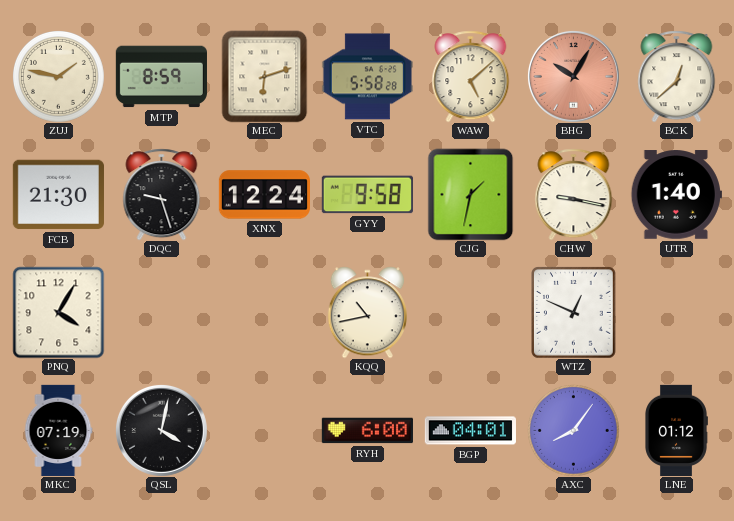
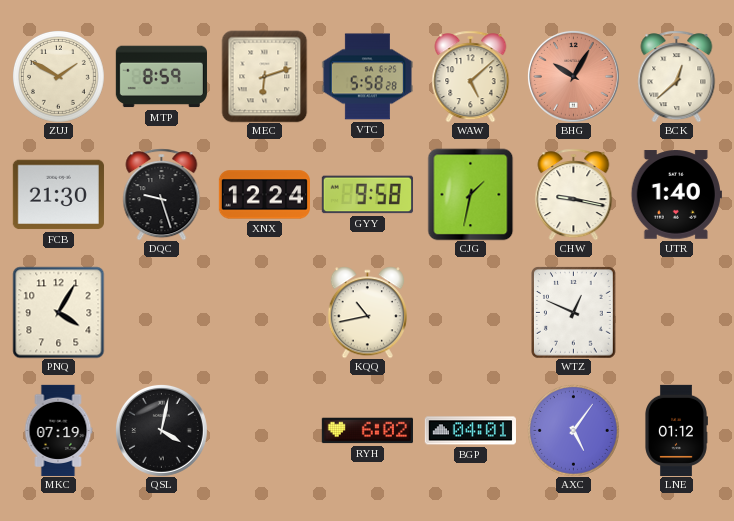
ZUJ: 1:47 -> 1:50 (59, 77)
RYH: 6:00 -> 6:02 (367, 431)
AXC: 8:06 -> 5:06 (574, 431)
